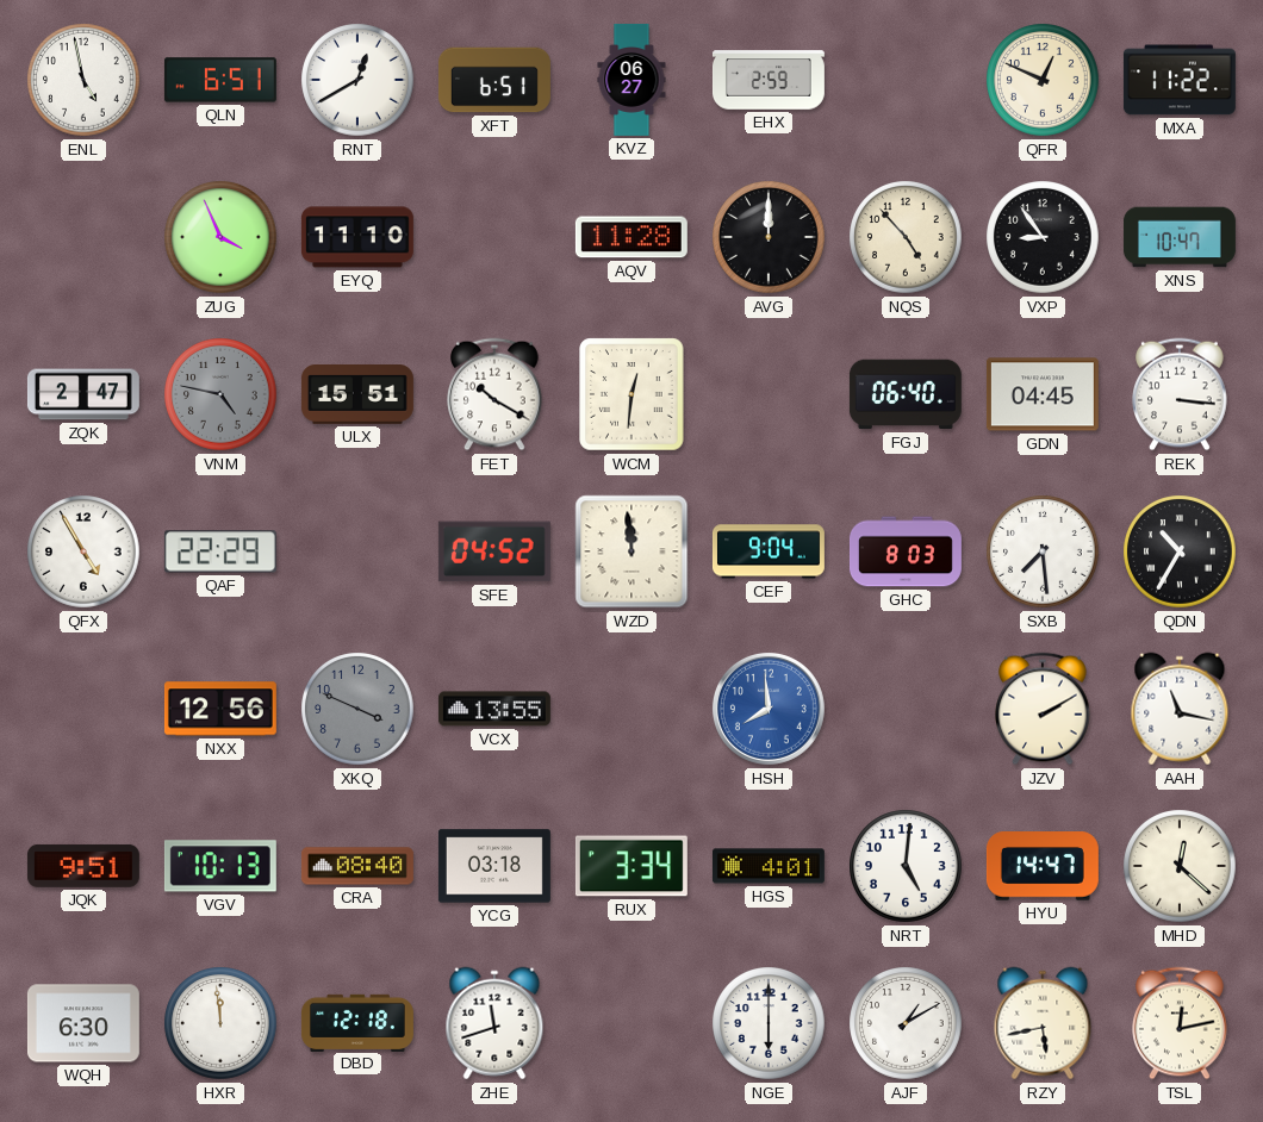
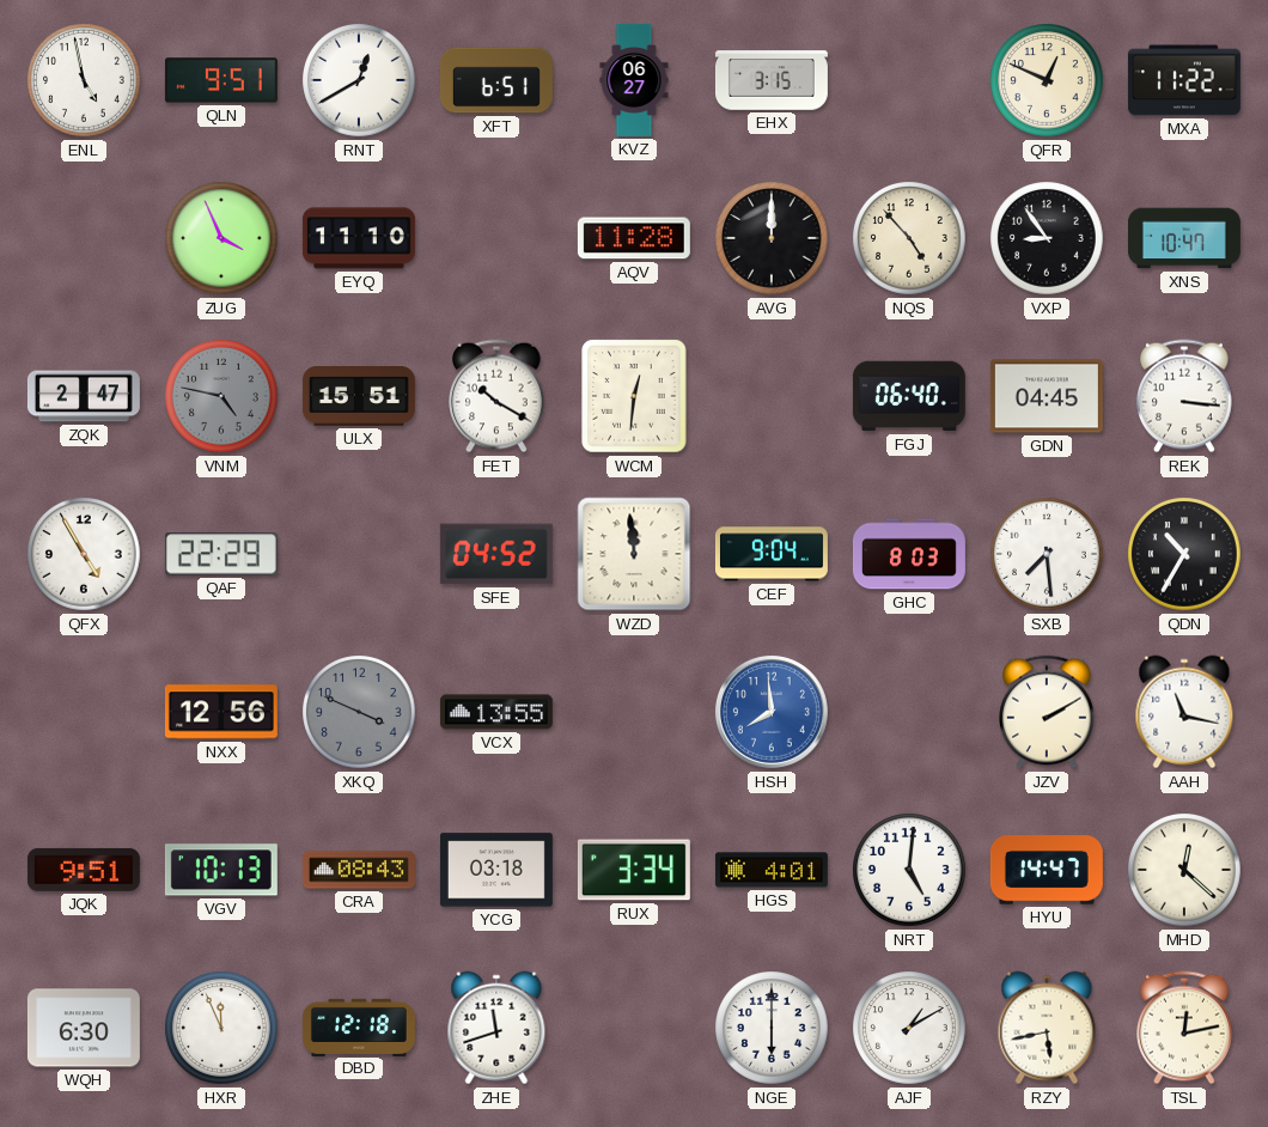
QLN: 6:51 -> 9:51 (221, 80)
EHX: 2:59 -> 3:15 (772, 80)
CRA: 08:40 -> 08:43 (359, 870)
HXR: 11:59 -> 11:56 (221, 1028)
